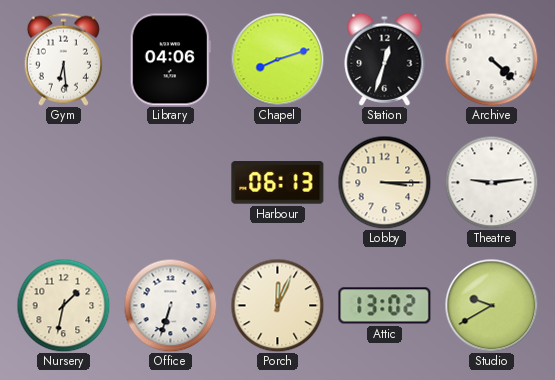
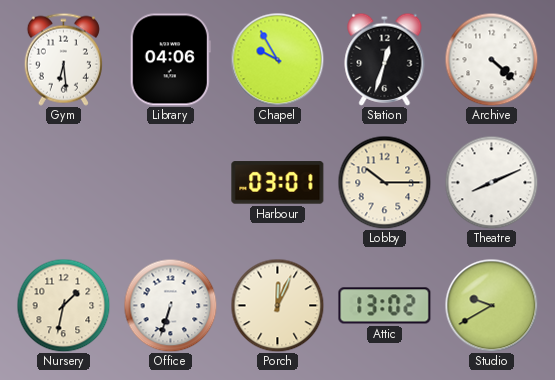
Chapel: 8:12 -> 9:55 (277, 59)
Harbour: 06:13 -> 03:01 (278, 183)
Lobby: 3:15 -> 10:15 (384, 182)
Theatre: 9:14 -> 8:11 (491, 182)
